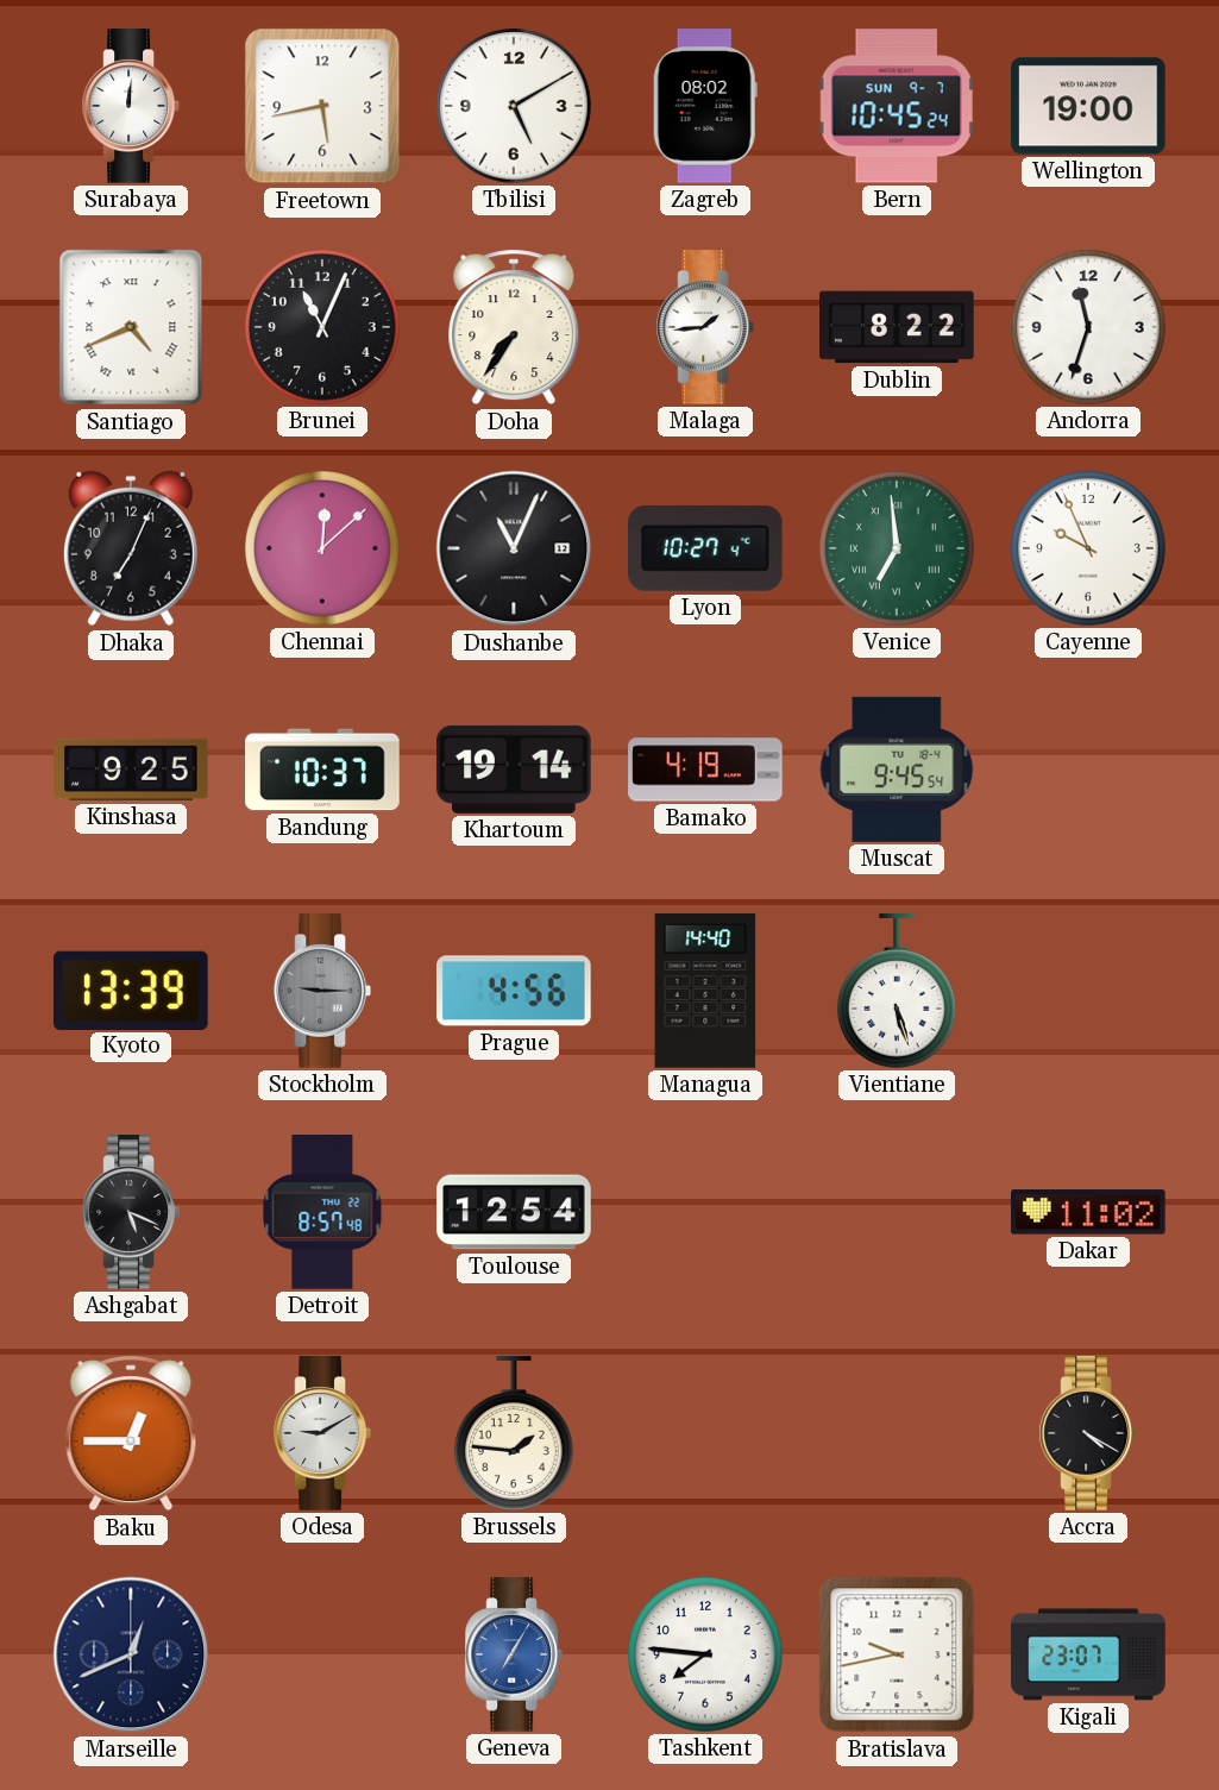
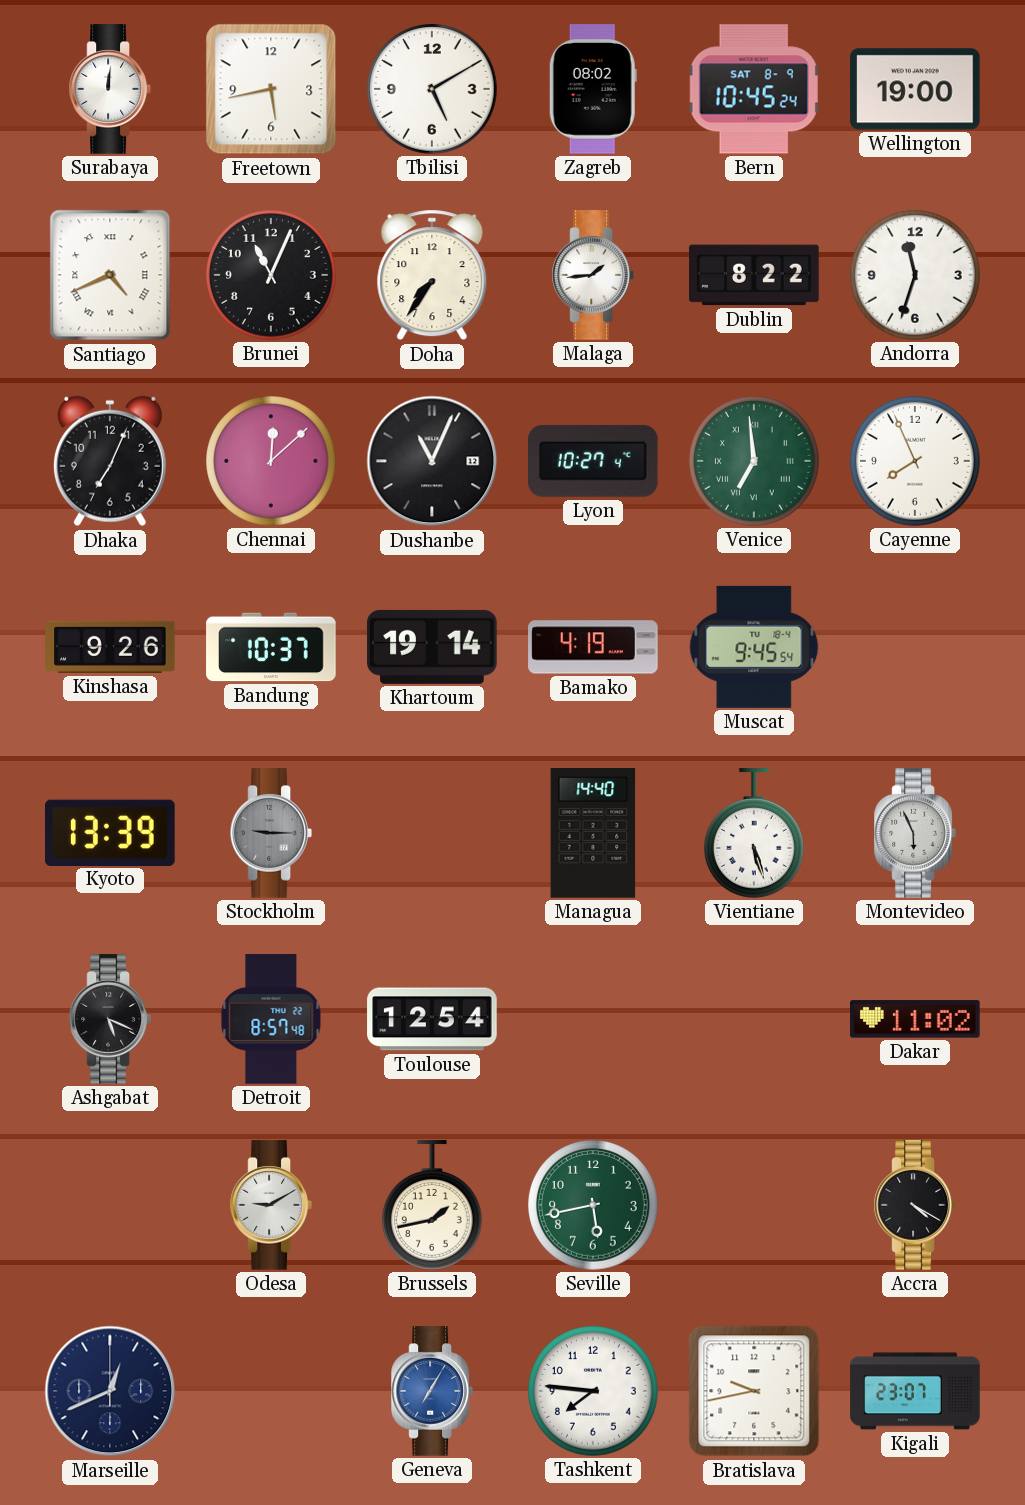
Bern date: SUN 9-7 -> SAT 8-9 (754, 89)
Cayenne: 9:56 -> 7:56 (916, 462)
Kinshasa: 9:25 -> 9:26 (110, 647)
Prague: 4:56 -> none (515, 991)
Montevideo: none -> 5:56 (915, 833)
Baku: 12:45 -> none (131, 1433)
Brussels: 1:46 -> 1:43 (432, 1205)
Seville: none -> 5:43 (594, 1206)
